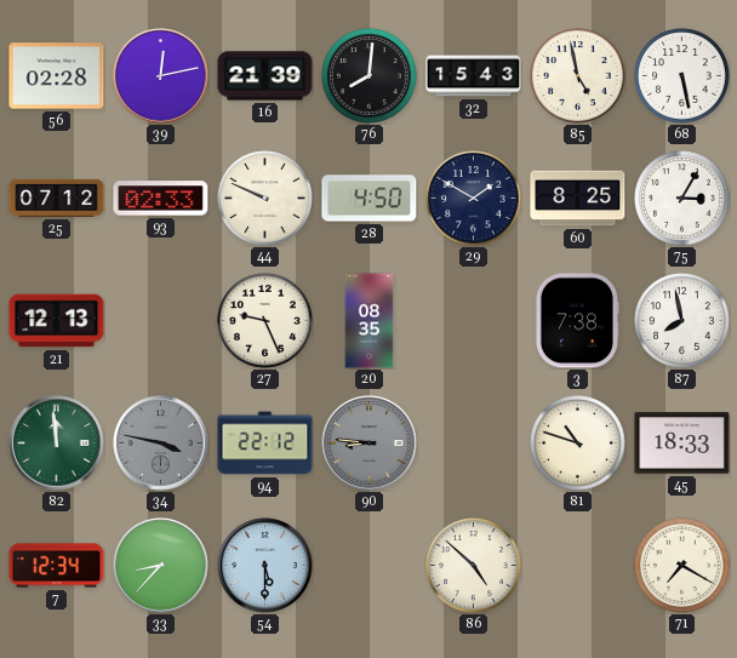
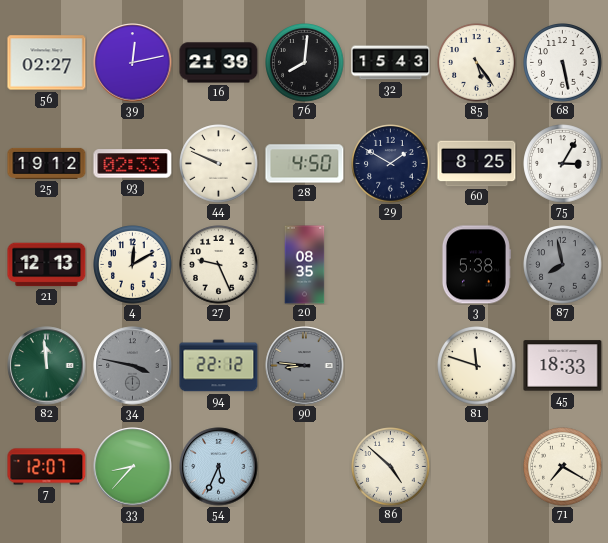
56: 02:28 -> 02:27 (47, 63)
85: 4:58 -> 5:24 (477, 63)
25: 07:12 -> 19:12 (47, 163)
4: none -> 12:10 (133, 265)
3: 7:38 -> 5:38 (476, 265)
87 dial: white -> grey (563, 265)
81: 10:48 -> 11:48 (477, 366)
7: 12:34 -> 12:07 (47, 467)
54: 5:30 -> 5:34 (219, 467)
